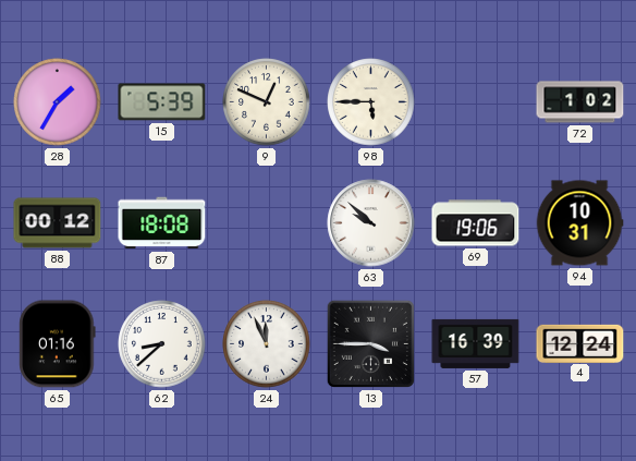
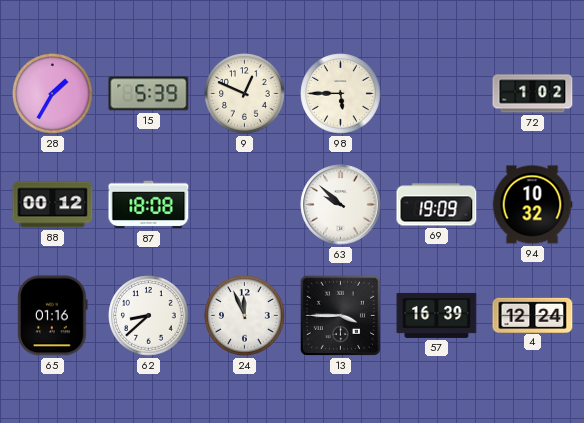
69: 19:06 -> 19:09 (437, 205)
94: 10:31 -> 10:32 (532, 205)
